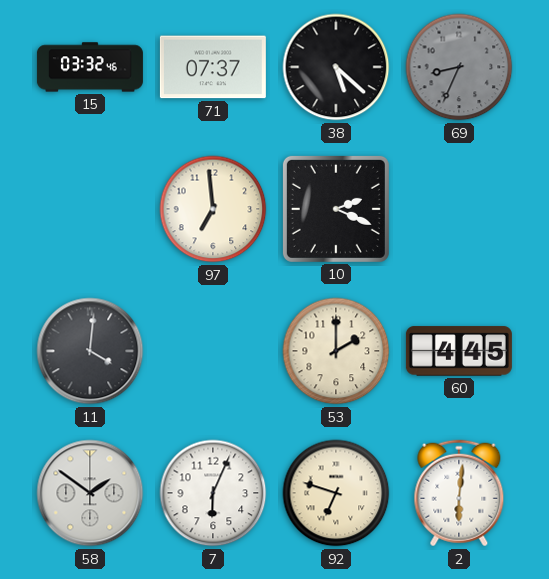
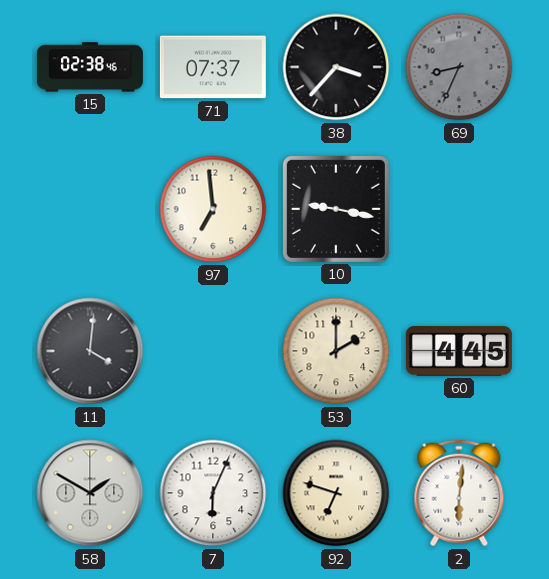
15: 03:32 -> 02:38 (90, 67)
38: 5:22 -> 3:37 (336, 67)
10: 2:19 -> 9:17 (336, 209)
58: 1:51 -> 1:50 (90, 493)
